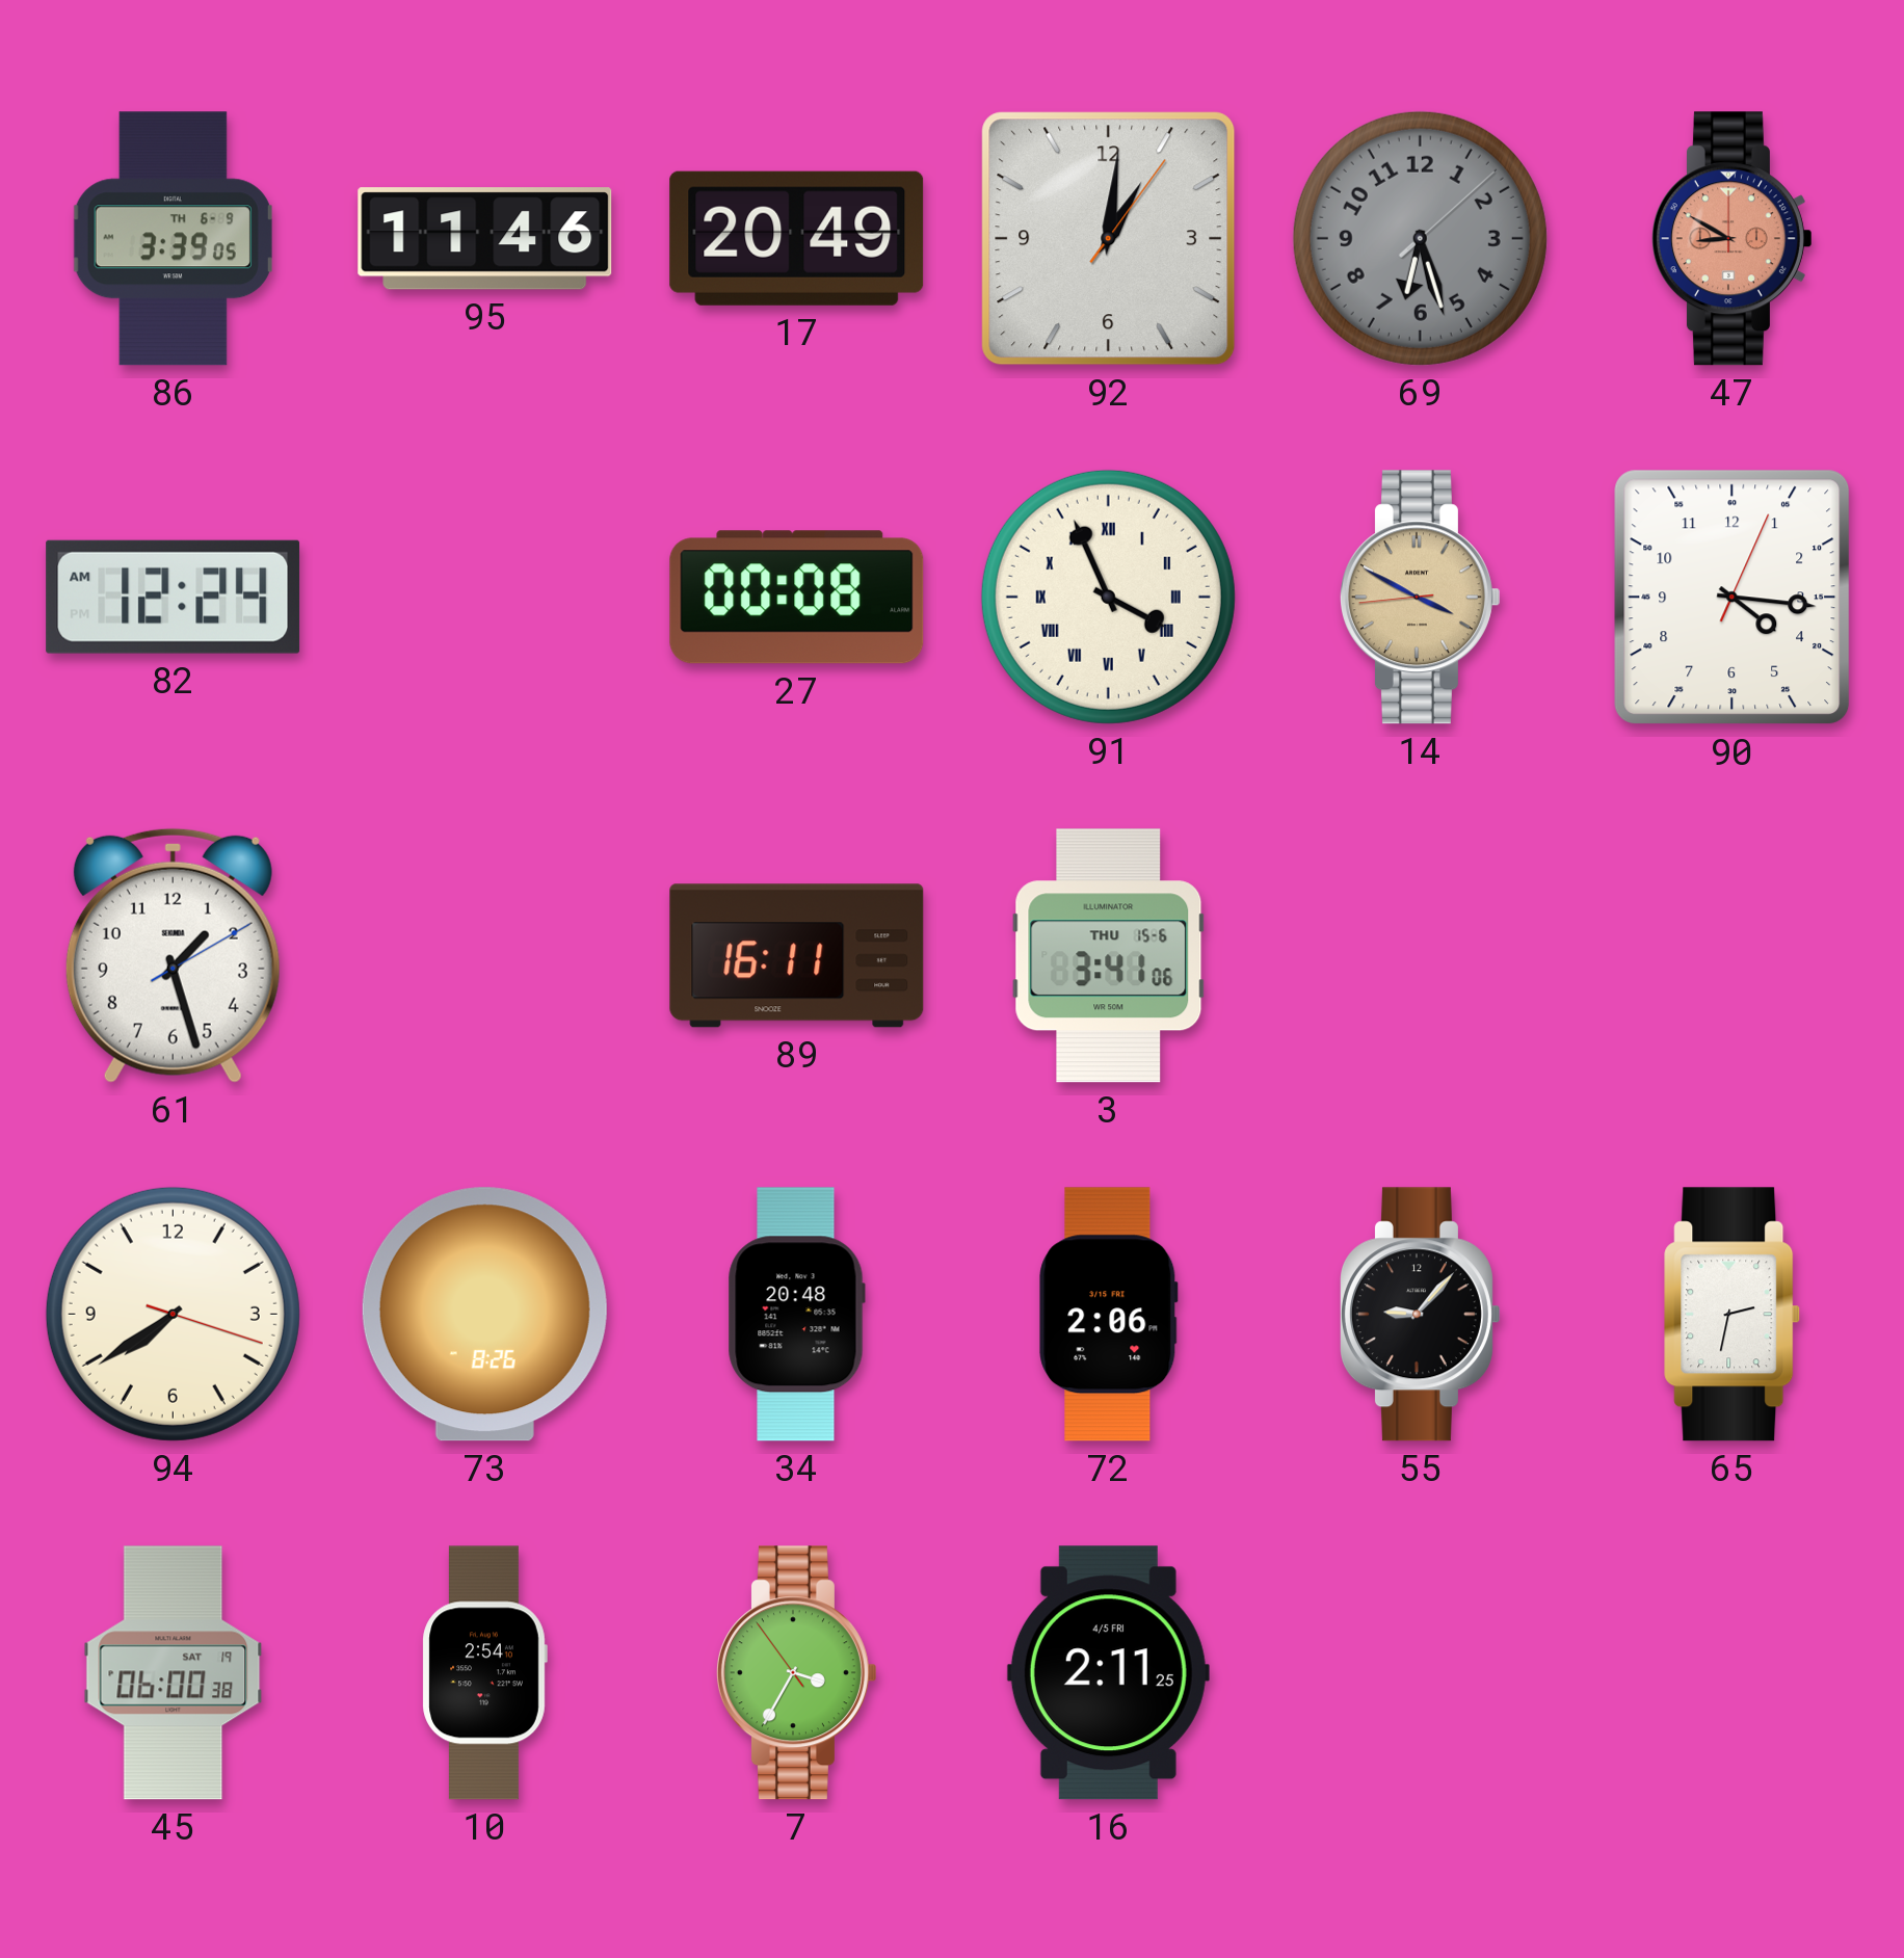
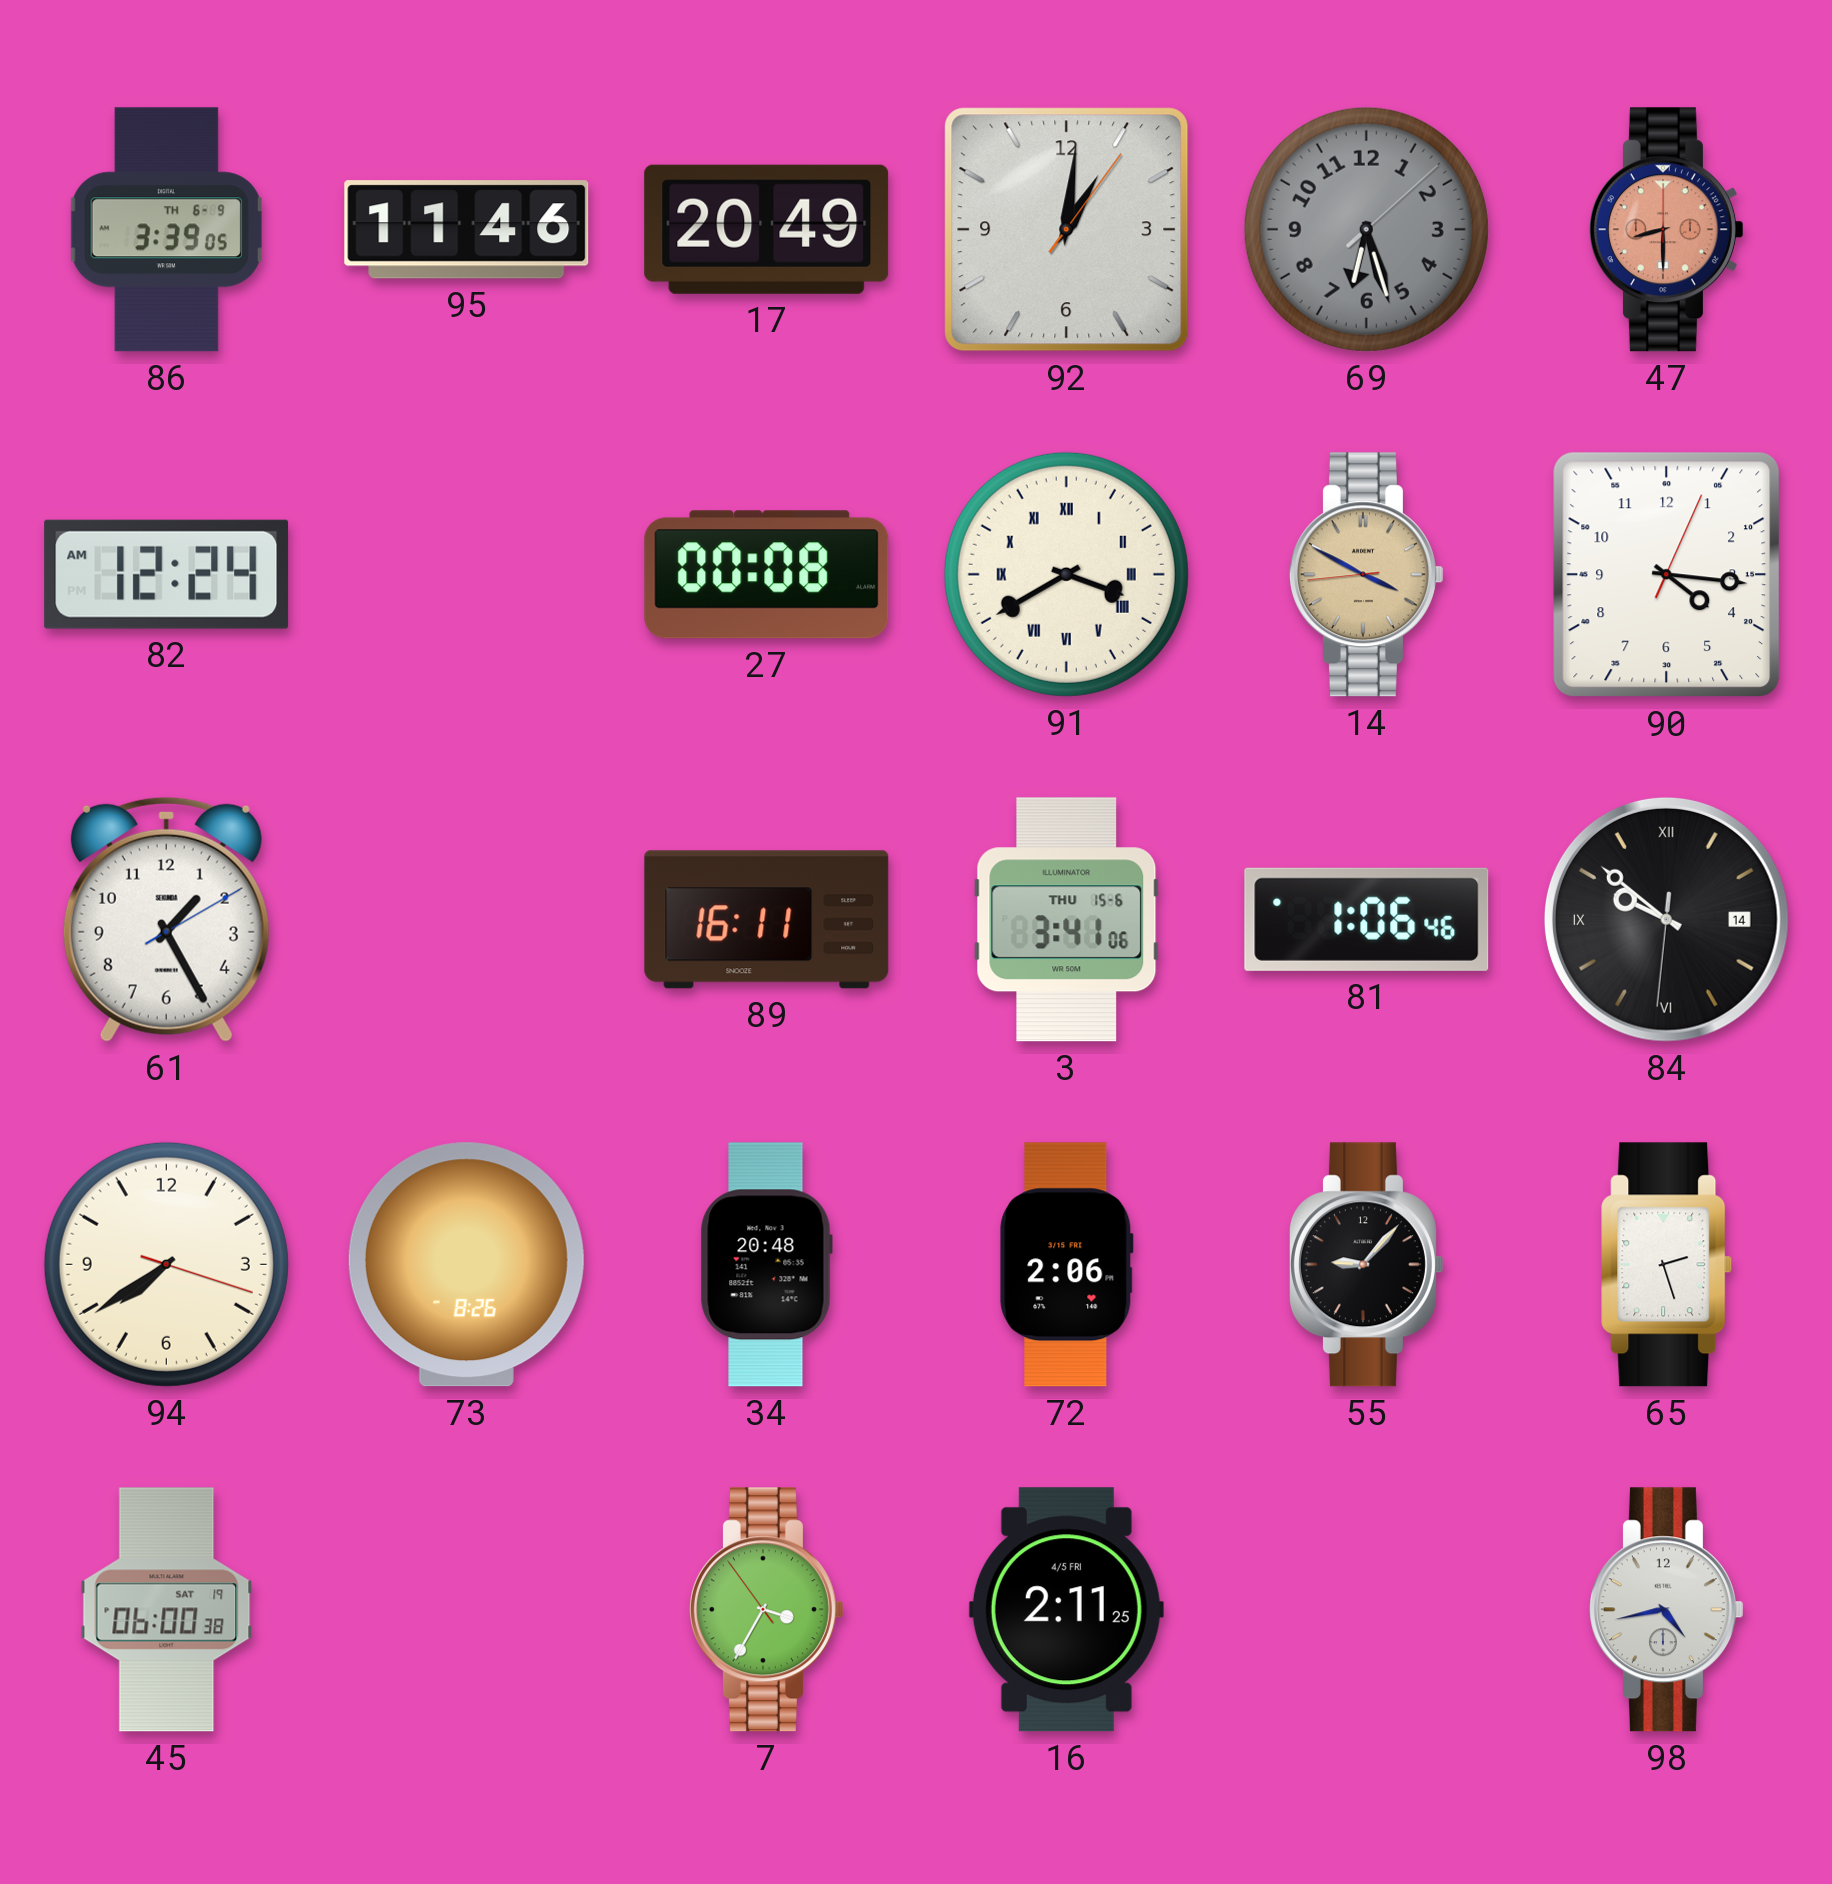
47: 8:50 -> 8:30 (1666, 230)
91: 3:56 -> 3:40 (1066, 574)
61: 1:27 -> 1:25 (166, 919)
81: none -> 1:06 (1367, 919)
84: none -> 9:51 (1666, 919)
65: 2:32 -> 2:27 (1667, 1265)
10: 2:54 -> none (484, 1673)
98: none -> 4:43 (1666, 1610)
